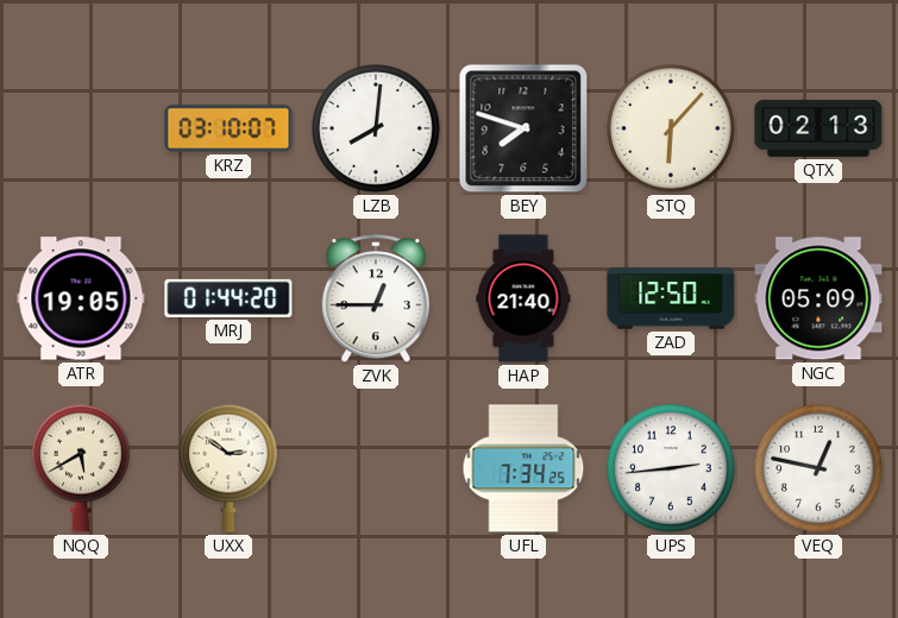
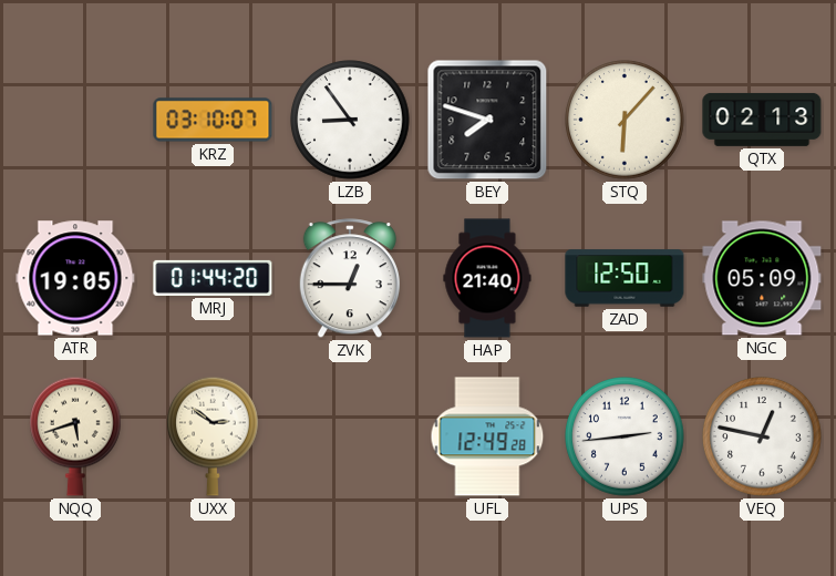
LZB: 8:01 -> 8:54 (350, 120)
NQQ: 5:40 -> 5:42 (76, 436)
UFL: 7:34 -> 12:49 (487, 436)
